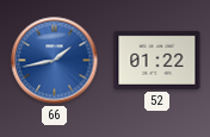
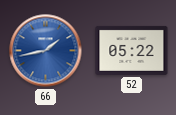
52: 01:22 -> 05:22 (132, 50)
